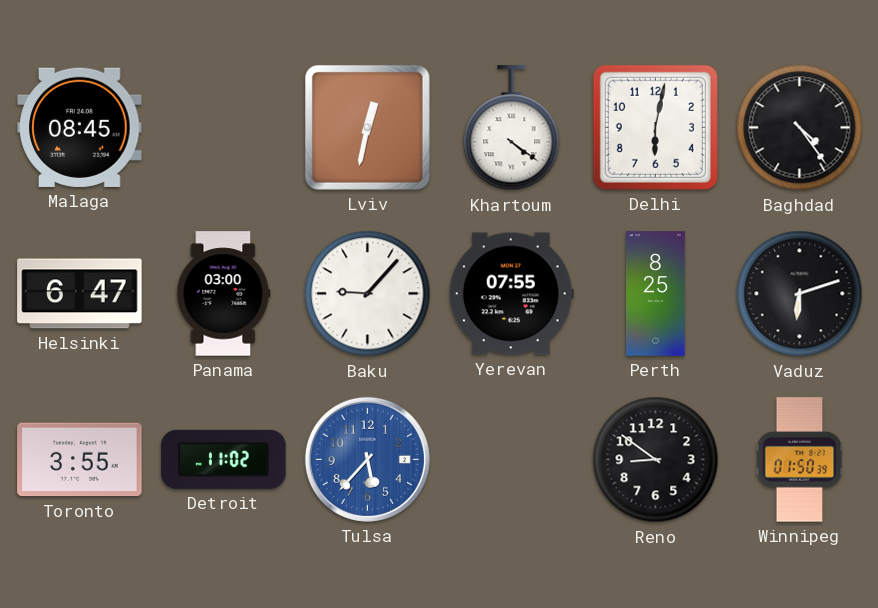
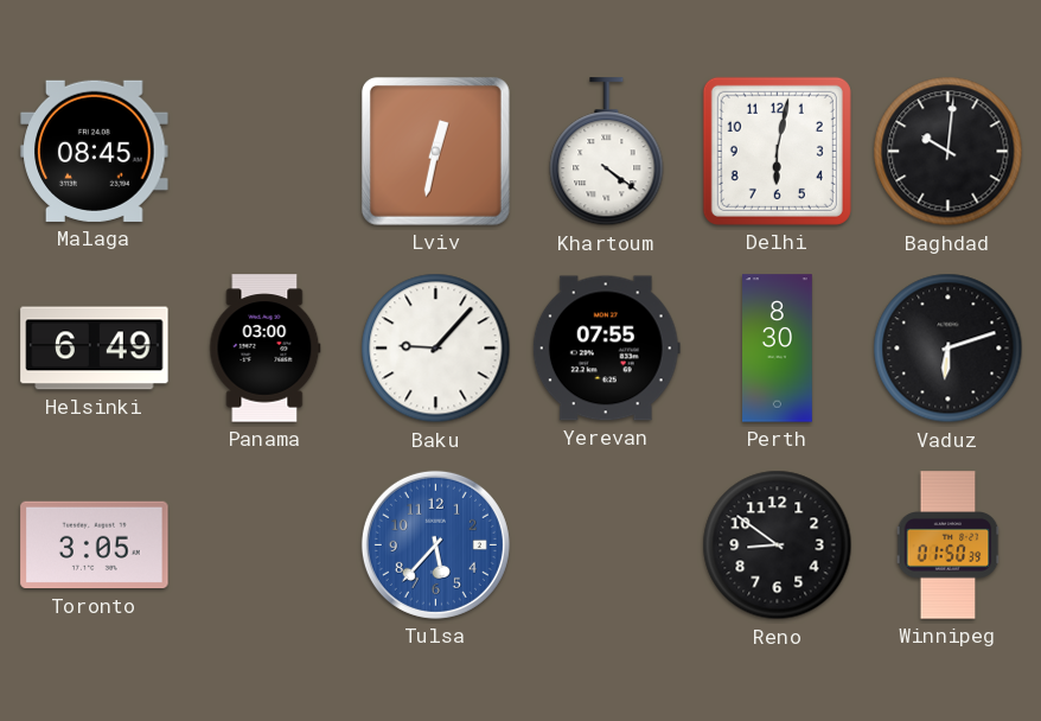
Baghdad: 4:24 -> 10:01 (949, 152)
Helsinki: 6:47 -> 6:49 (95, 349)
Perth: 8:25 -> 8:30 (778, 349)
Toronto: 3:55 -> 3:05 (95, 545)
Detroit: 11:02 -> none (224, 459)
